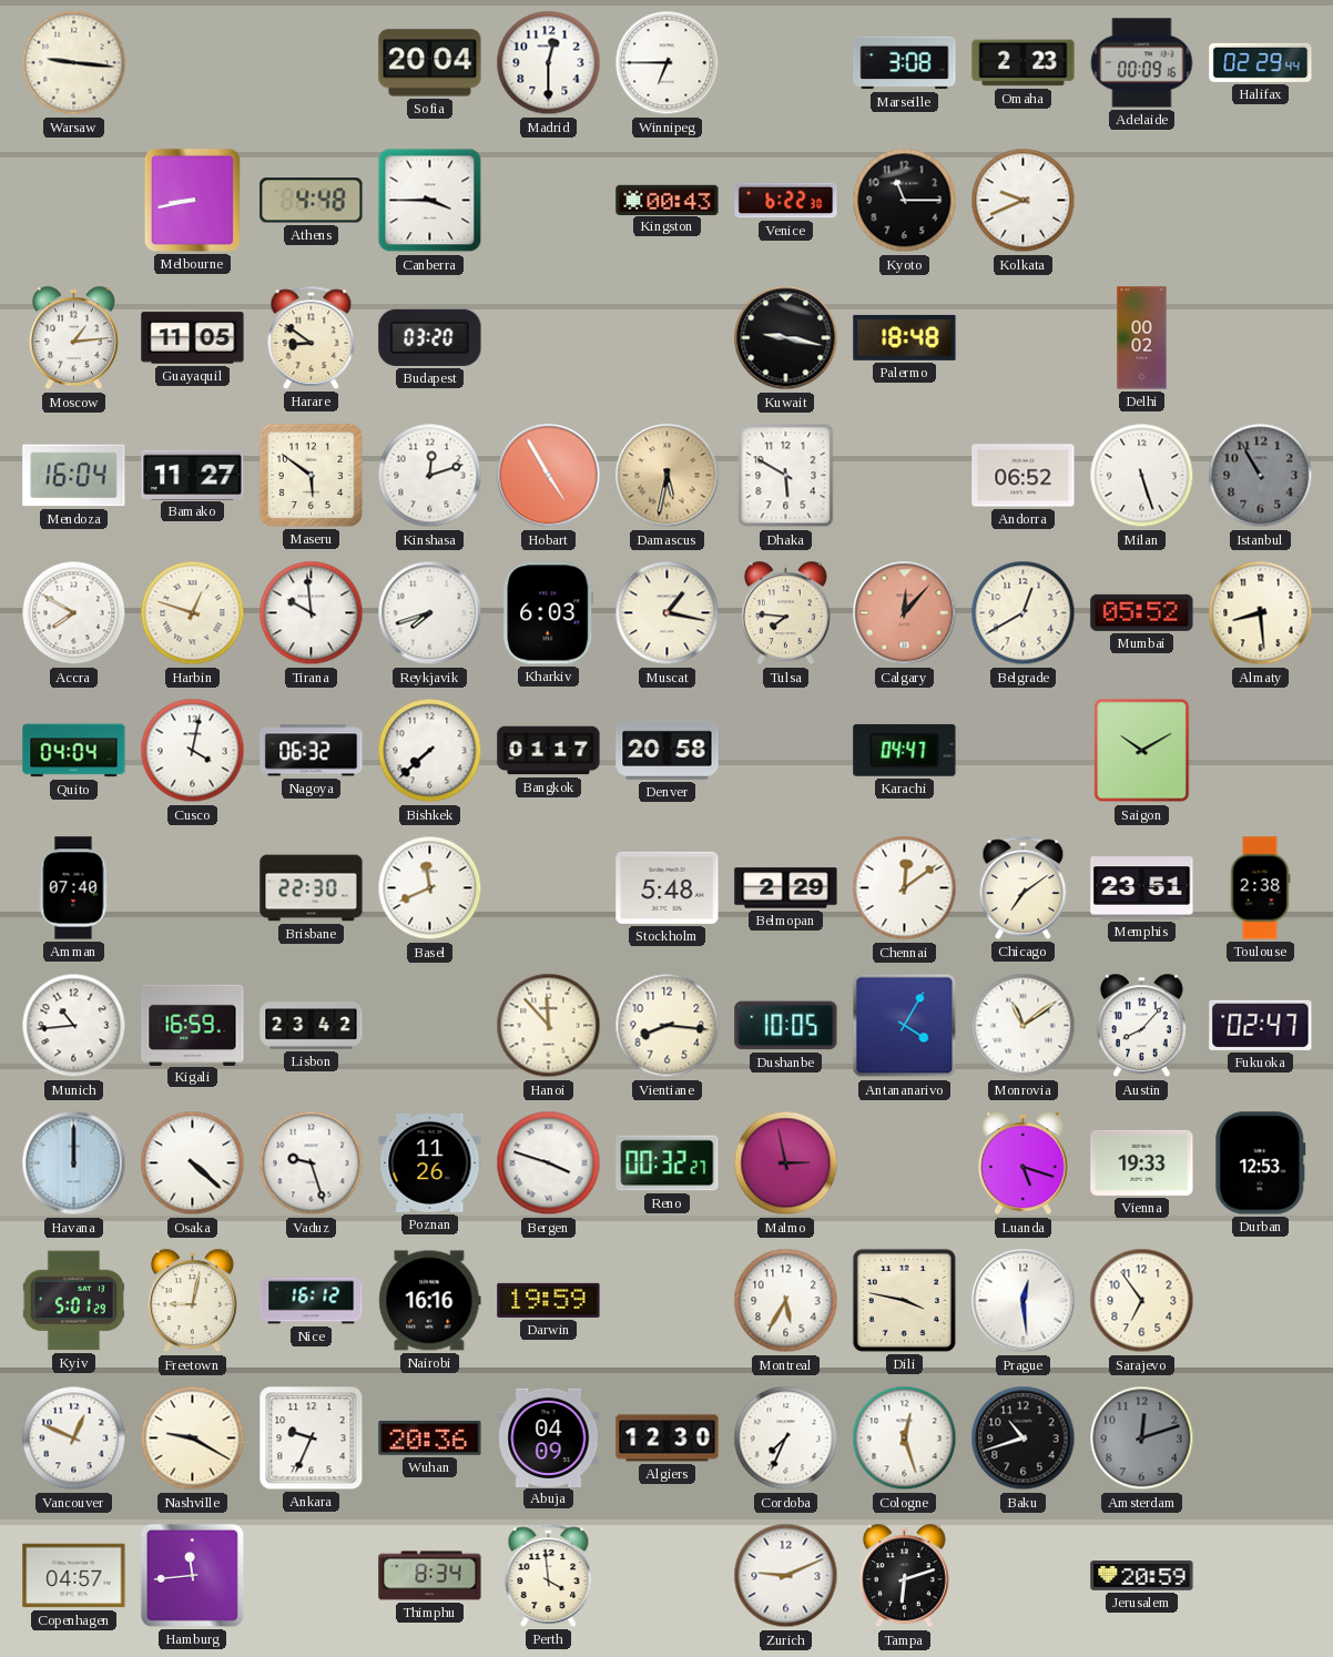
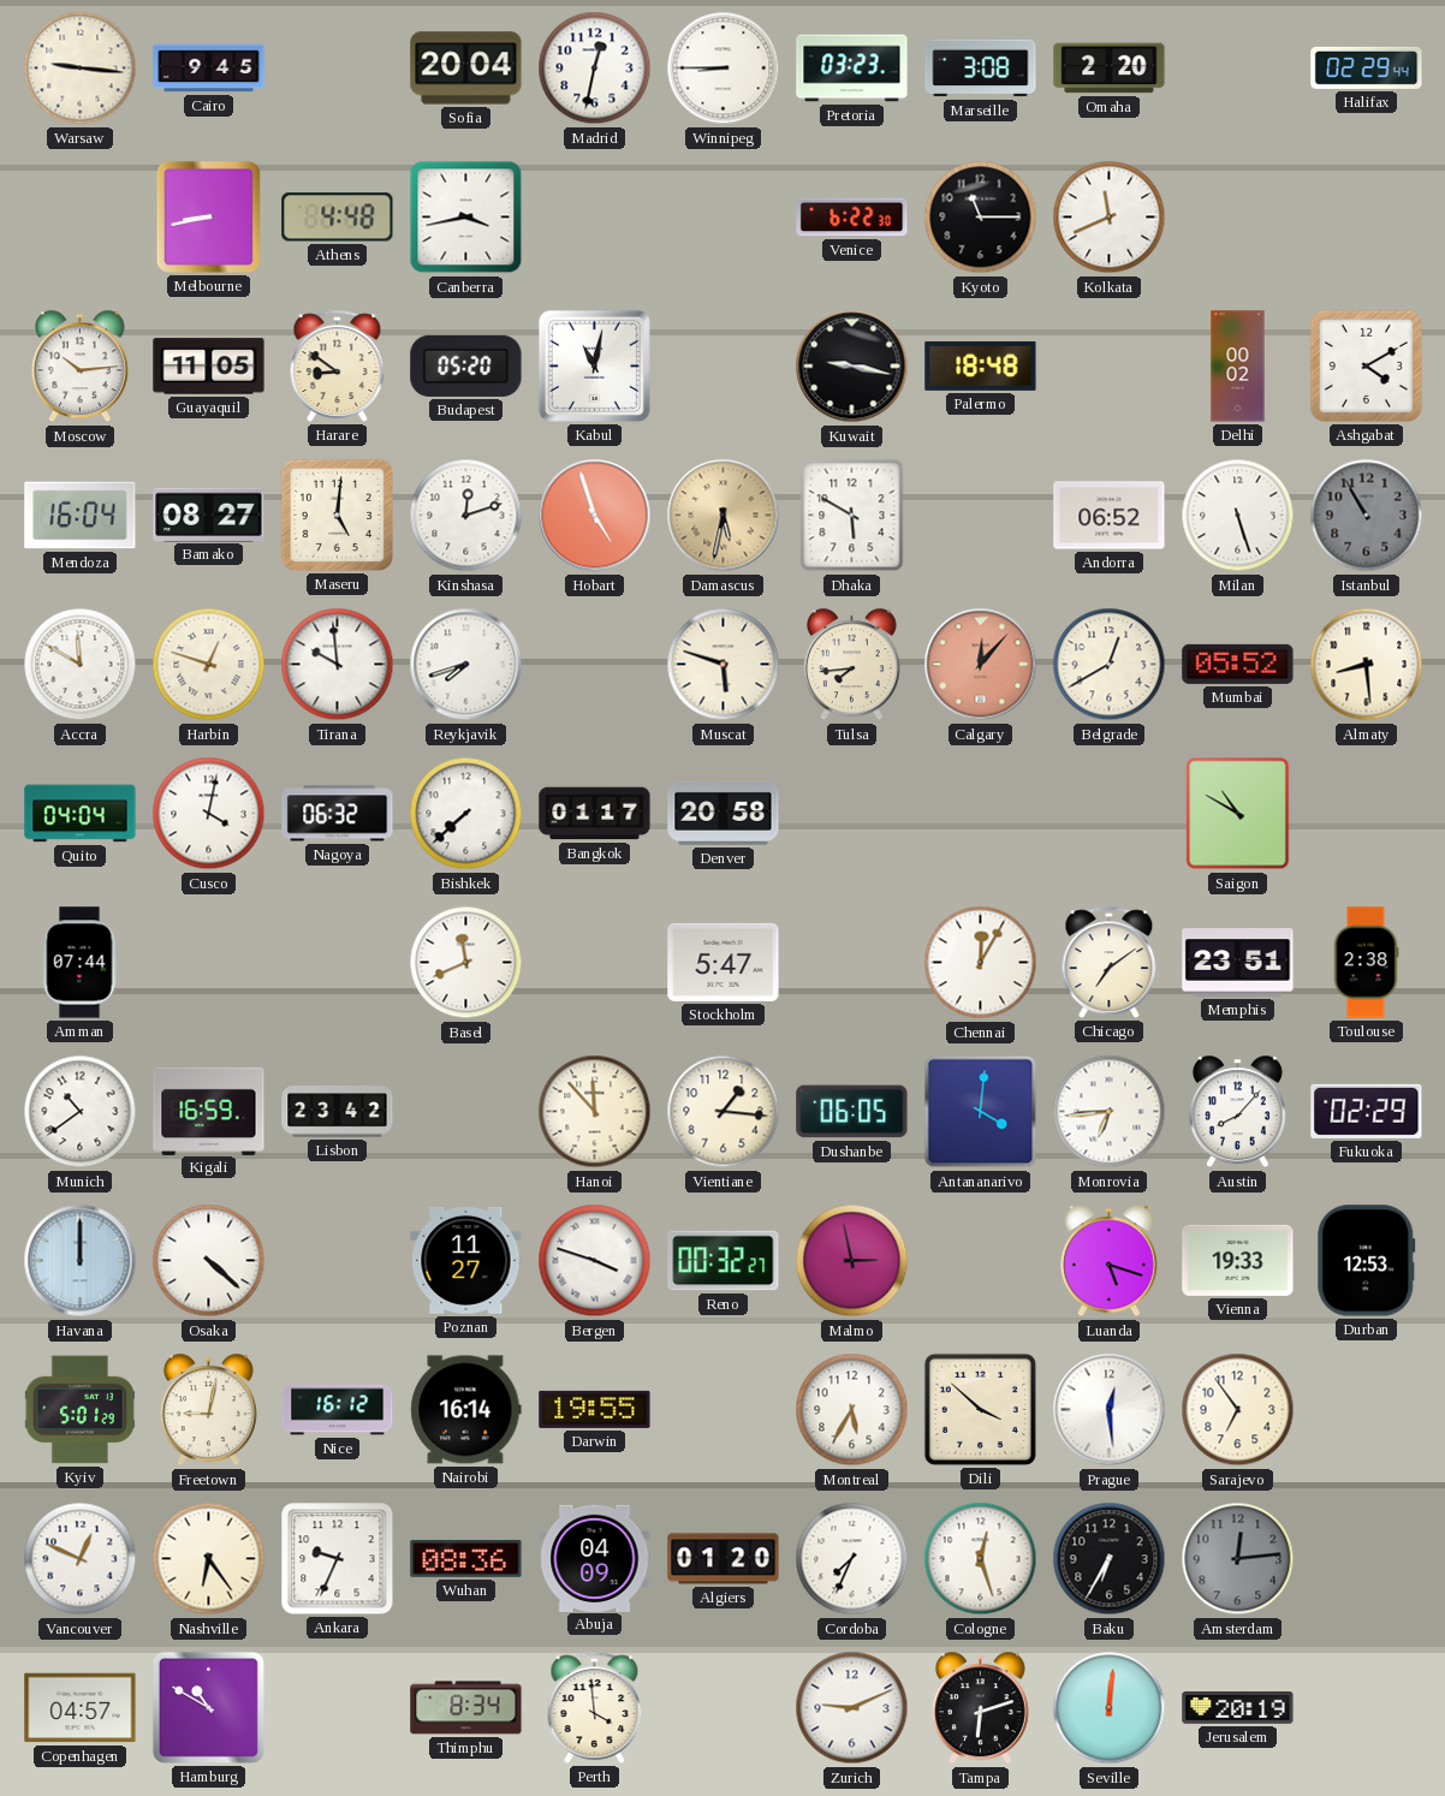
Cairo: none -> 9:45 (209, 69)
Madrid: 12:30 -> 12:32 (595, 69)
Winnipeg: 6:45 -> 8:45 (724, 69)
Pretoria: none -> 03:23 (852, 69)
Omaha: 2:23 -> 2:20 (1110, 69)
Adelaide: 00:09 -> none (1142, 63)
Canberra: 3:45 -> 3:43 (466, 218)
Kingston: 00:43 -> none (668, 200)
Kolkata: 9:41 -> 11:41 (1110, 218)
Moscow: 1:14 -> 10:14 (79, 367)
Budapest: 03:20 -> 05:20 (466, 365)
Kabul: none -> 11:02 (594, 365)
Ashgabat: none -> 4:10 (1366, 365)
Bamako: 11:27 -> 08:27 (209, 515)
Maseru: 5:51 -> 5:01 (337, 515)
Hobart: 4:55 -> 4:57 (595, 516)
Accra: 7:50 -> 11:50 (81, 665)
Kharkiv: 6:03 -> none (549, 613)
Muscat: 1:17 -> 5:48 (724, 665)
Tulsa: 7:46 -> 7:44 (851, 665)
Karachi: 04:47 -> none (905, 750)
Saigon: 10:10 -> 10:50 (1238, 814)
Amman: 07:40 -> 07:44 (79, 963)
Brisbane: 22:30 -> none (312, 888)
Stockholm: 5:48 -> 5:47 (724, 962)
Belmopan: 2:29 -> none (786, 888)
Chennai: 12:09 -> 12:05 (981, 963)
Munich: 10:44 -> 10:39 (81, 1112)
Vientiane: 8:16 -> 1:16 (724, 1112)
Dushanbe: 10:05 -> 06:05 (852, 1112)
Antananarivo: 4:05 -> 4:01 (981, 1112)
Monrovia: 11:09 -> 6:44 (1110, 1112)
Fukuoka: 02:47 -> 02:29 (1367, 1111)
Vaduz: 9:27 -> none (312, 1163)
Poznan: 11:26 -> 11:27 (466, 1260)
Nairobi: 16:16 -> 16:14 (466, 1410)
Darwin: 19:59 -> 19:55 (595, 1409)
Dili: 3:47 -> 3:52 (980, 1409)
Nashville: 9:20 -> 6:24 (209, 1559)
Wuhan: 20:36 -> 08:36 (466, 1559)
Algiers: 12:30 -> 01:20 (724, 1559)
Baku: 10:42 -> 6:35 (1110, 1559)
Amsterdam: 12:12 -> 12:14 (1238, 1559)
Hamburg: 11:44 -> 10:50 (208, 1707)
Seville: none -> 12:01 (1110, 1708)
Jerusalem: 20:59 -> 20:19 (1238, 1708)
